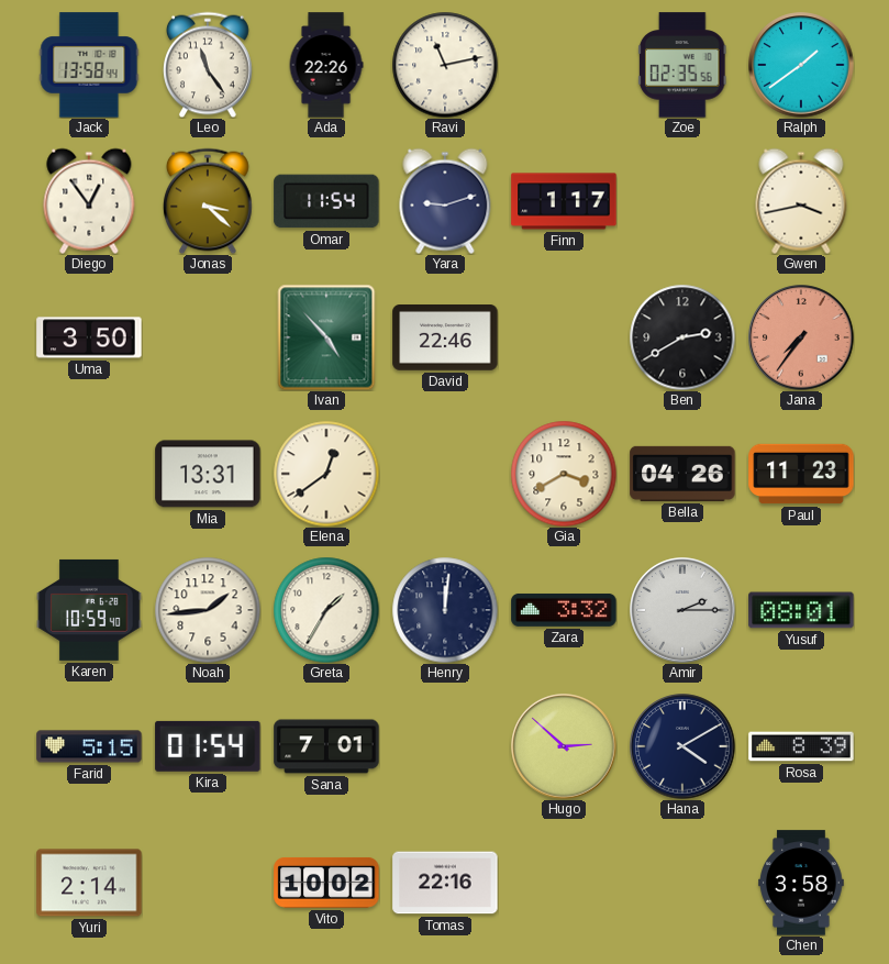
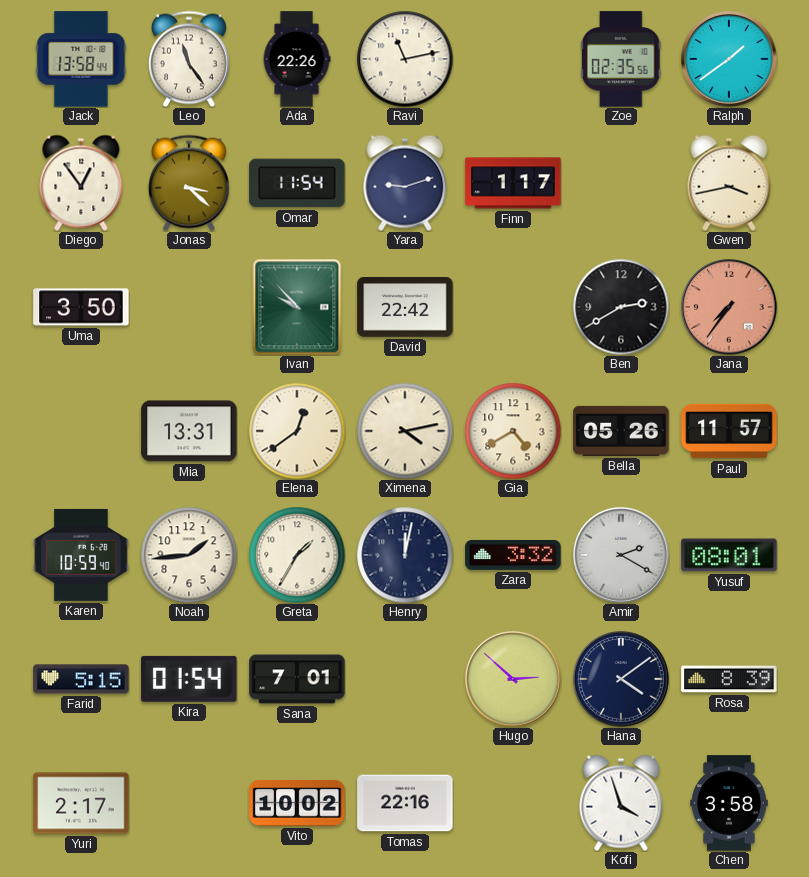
Ivan: 4:53 -> 9:53 (297, 307)
David: 22:46 -> 22:42 (405, 308)
Ximena: none -> 4:13 (405, 431)
Gia: 3:40 -> 4:40 (513, 431)
Bella: 04:26 -> 05:26 (621, 431)
Paul: 11:23 -> 11:57 (729, 431)
Henry: 12:01 -> 12:02 (405, 555)
Amir: 2:15 -> 2:20 (621, 555)
Hana: 4:10 -> 4:09 (621, 679)
Yuri: 2:14 -> 2:17 (81, 803)
Kofi: none -> 3:57 (621, 803)
